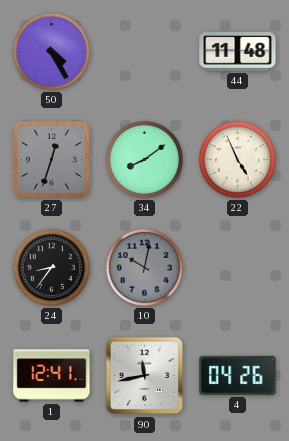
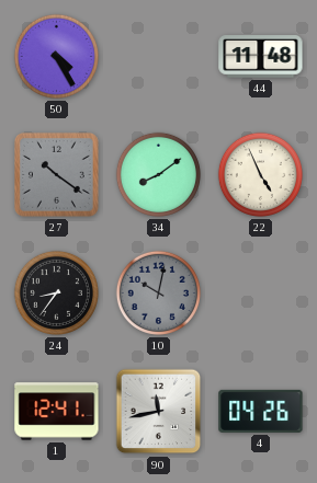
27: 12:33 -> 10:21 (57, 175)
